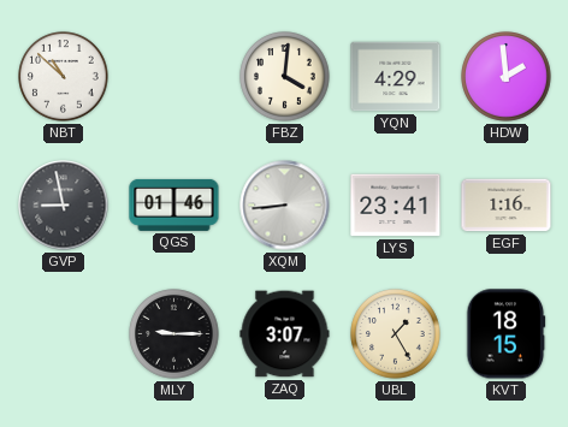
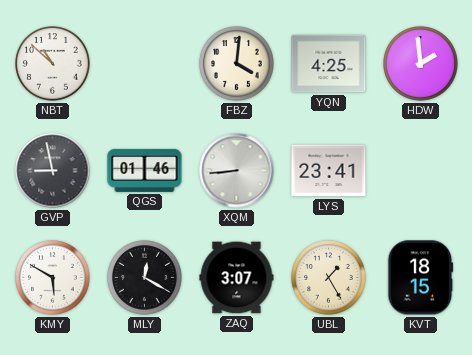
YQN: 4:29 -> 4:25 (329, 64)
EGF: 1:16 -> none (507, 206)
KMY: none -> 5:50 (53, 278)
MLY: 9:15 -> 12:20 (145, 278)
